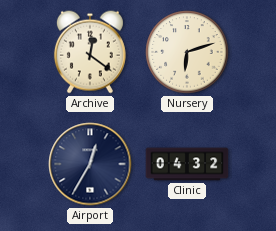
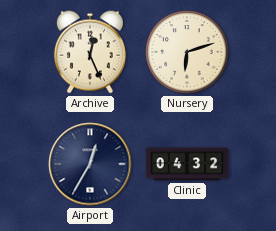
Archive: 12:21 -> 12:26 (90, 52)
